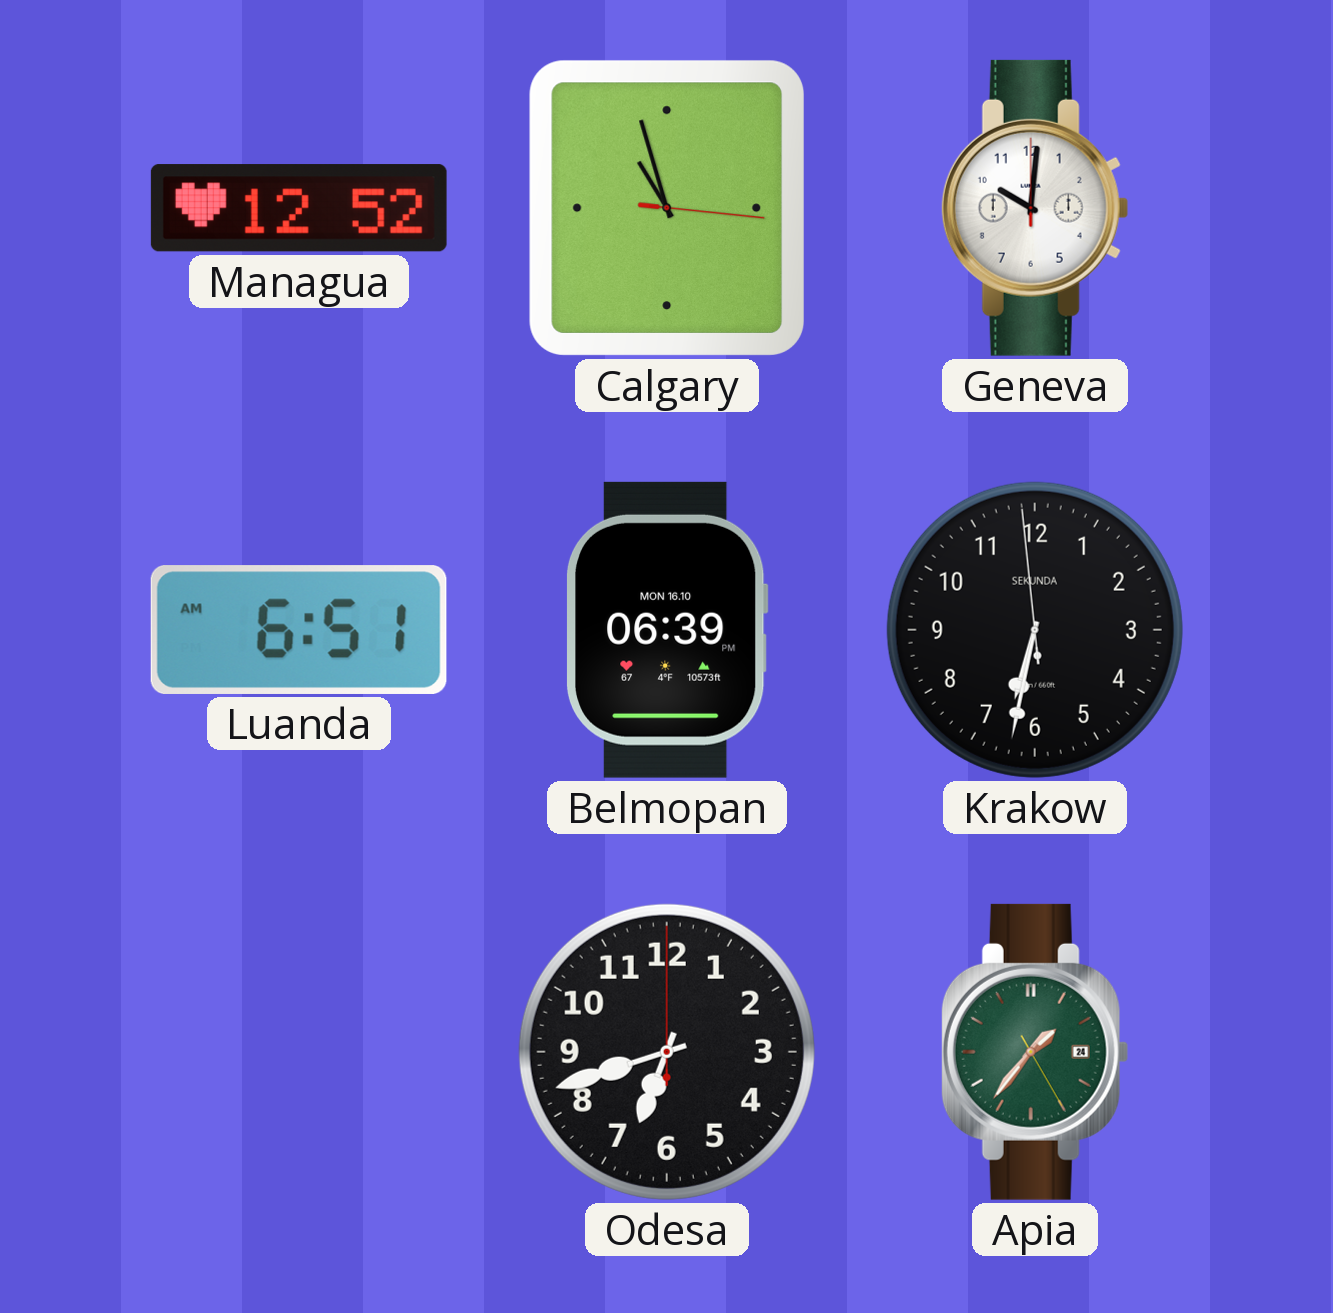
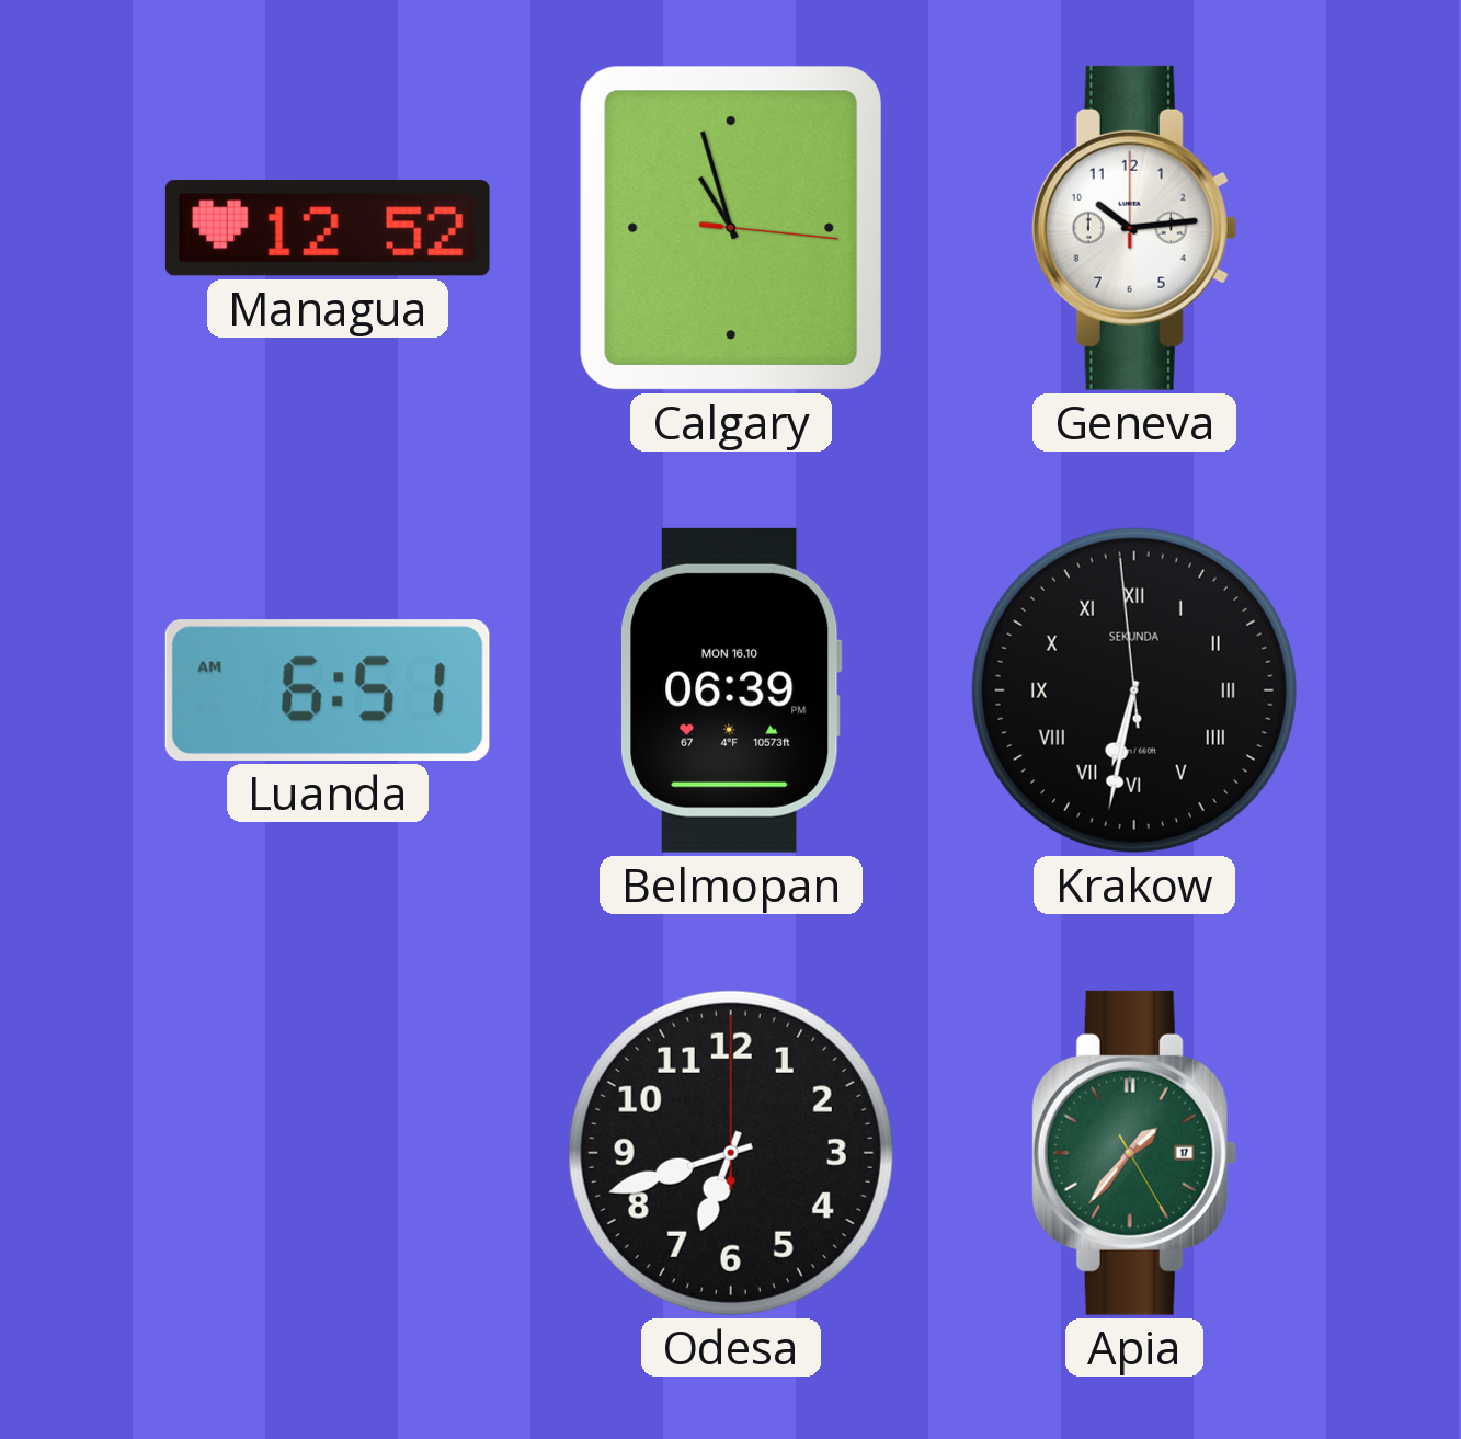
Geneva: 10:01 -> 10:14 (1134, 228)
Krakow numerals: Arabic -> Roman (1134, 690)
Apia date: 24 -> 17 (1134, 1153)
